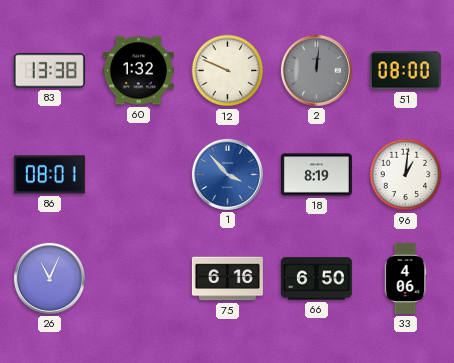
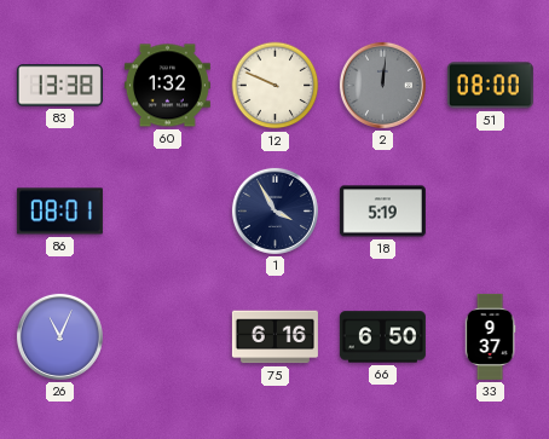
1: 3:53 -> 3:55 (274, 210)
1 dial: blue -> navy (274, 210)
18: 8:19 -> 5:19 (382, 212)
96: 1:01 -> none (406, 175)
33: 4:06 -> 9:37 (490, 336)
